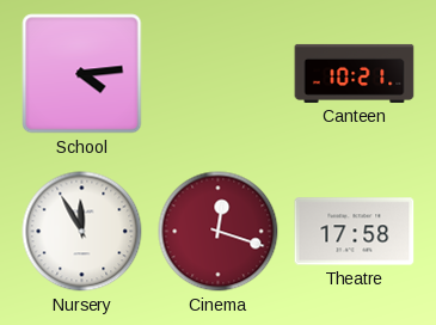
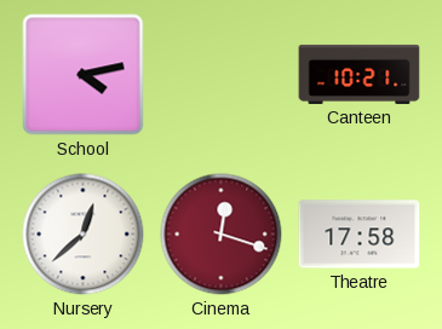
School: 4:14 -> 4:13 (84, 75)
Nursery: 11:55 -> 12:38 (84, 235)
